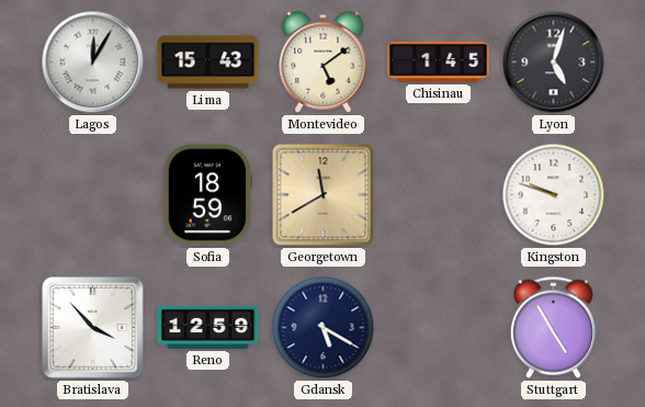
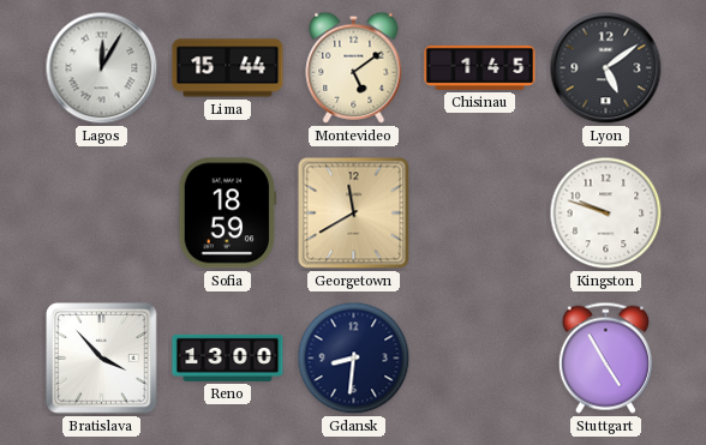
Lima: 15:43 -> 15:44 (228, 68)
Lyon: 5:03 -> 5:09 (606, 68)
Reno: 12:59 -> 13:00 (228, 357)
Gdansk: 5:20 -> 8:31 (354, 359)
